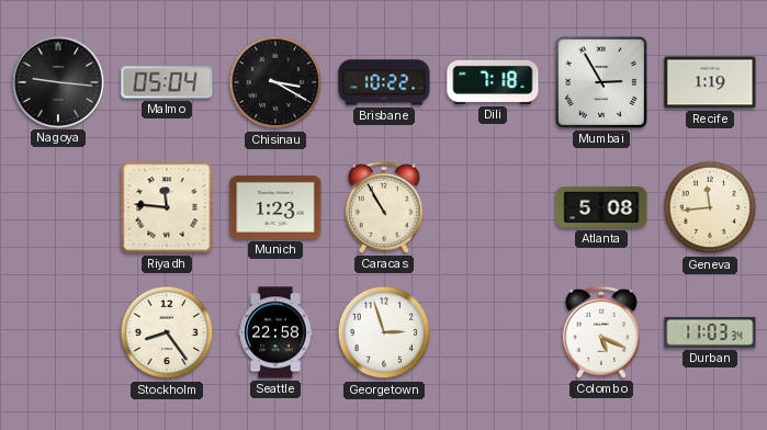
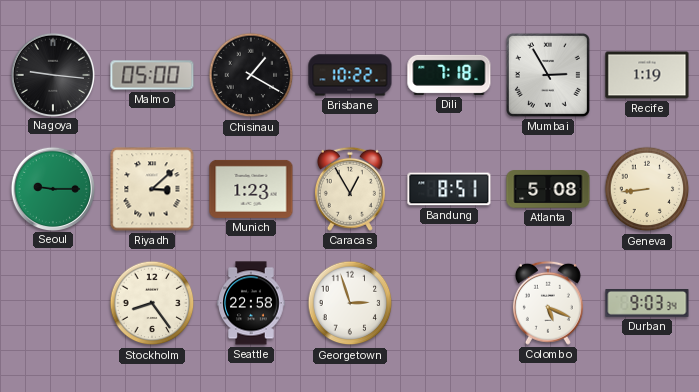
Malmo: 05:04 -> 05:00 (152, 75)
Chisinau: 3:20 -> 1:20 (251, 75)
Seoul: none -> 9:15 (52, 188)
Riyadh: 11:46 -> 3:08 (152, 189)
Caracas: 10:55 -> 12:55 (350, 189)
Bandung: none -> 8:51 (449, 189)
Geneva: 11:44 -> 8:44 (647, 189)
Durban: 11:03 -> 9:03 (647, 304)
